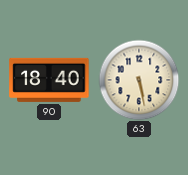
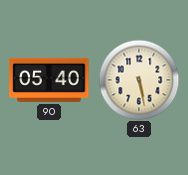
90: 18:40 -> 05:40 (49, 80)
